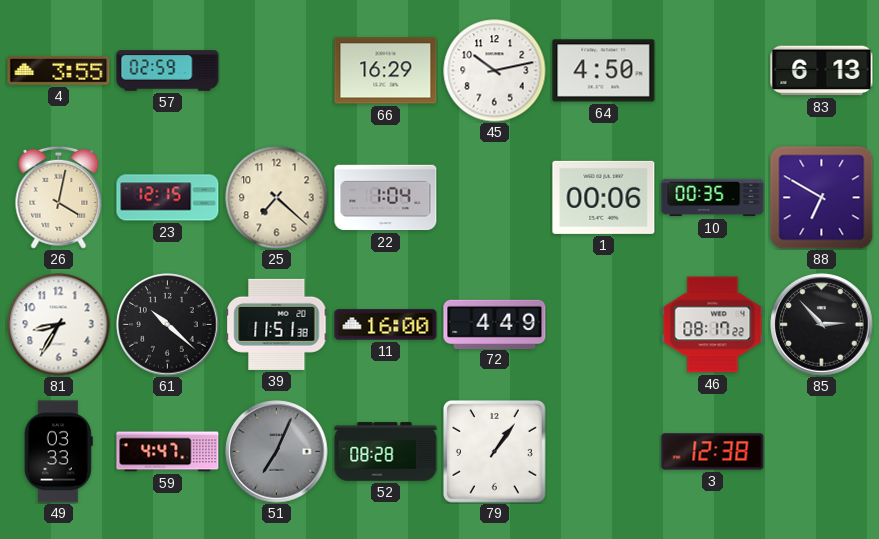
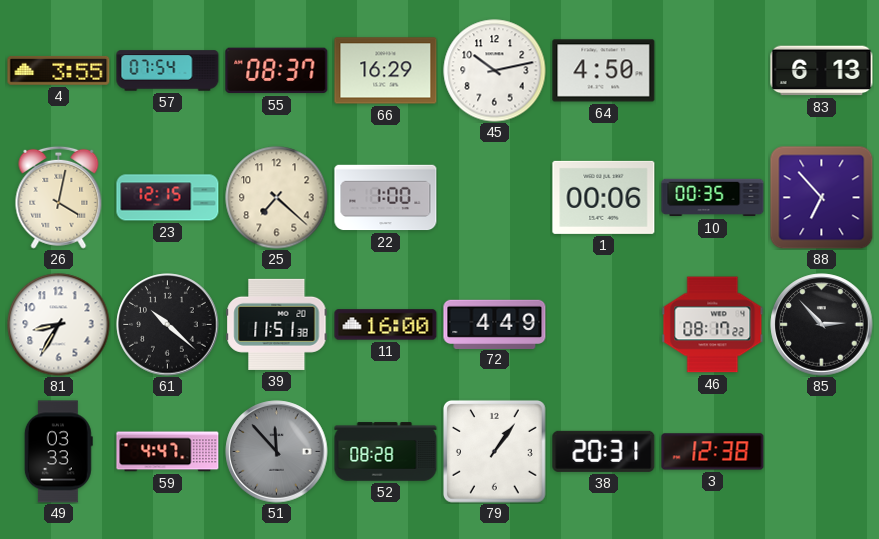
57: 02:59 -> 07:54 (168, 71)
55: none -> 08:37 (277, 71)
22: 1:04 -> 1:00 (386, 198)
88: 6:50 -> 6:53 (821, 197)
51: 7:04 -> 11:53 (277, 452)
38: none -> 20:31 (604, 451)
